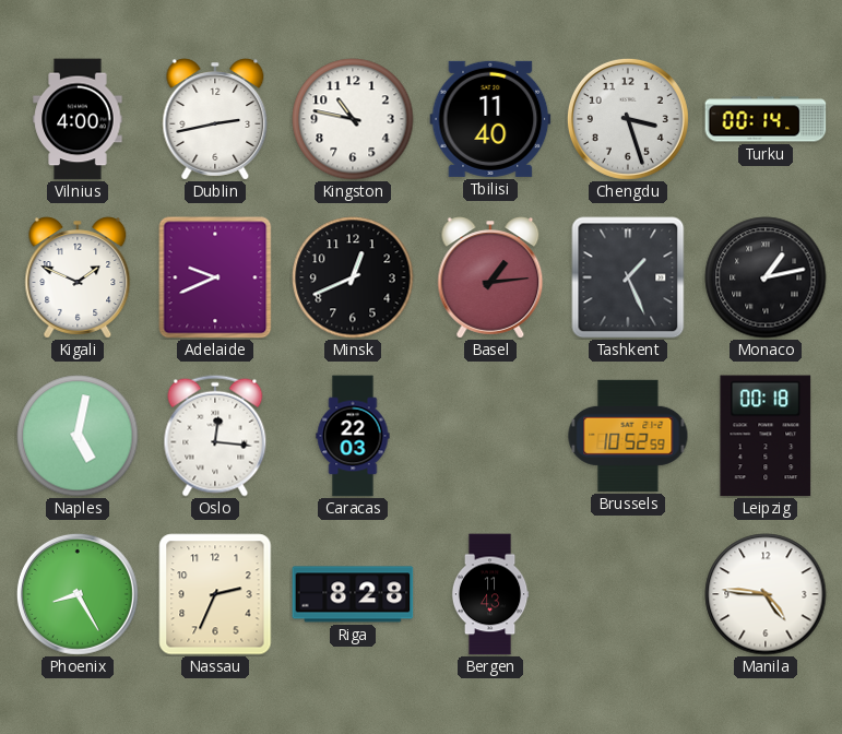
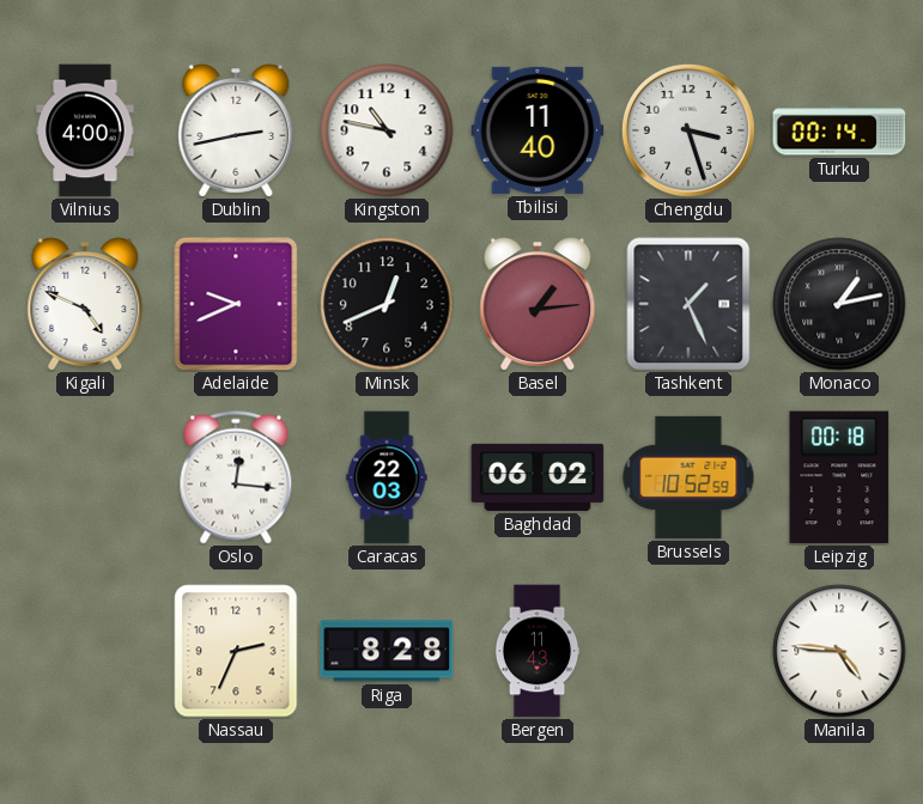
Kigali: 1:49 -> 4:49 (85, 304)
Naples: 5:02 -> none (78, 436)
Baghdad: none -> 06:02 (538, 477)
Phoenix: 8:25 -> none (78, 594)
